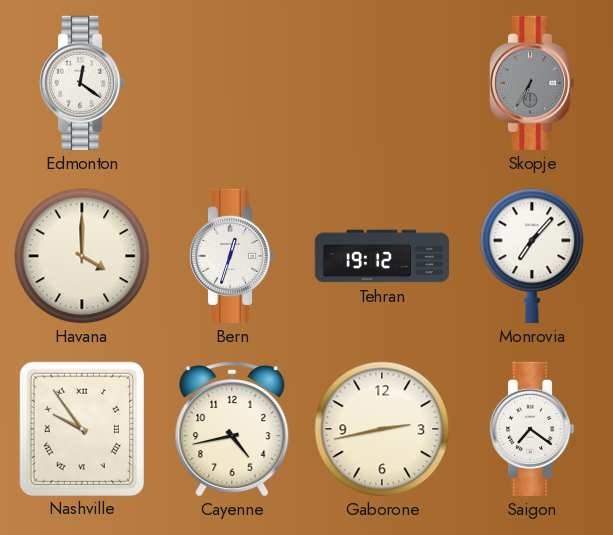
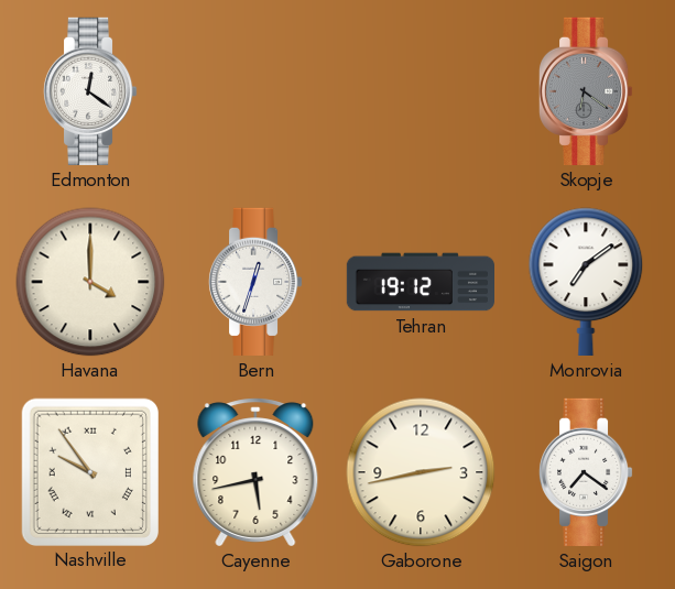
Skopje: 6:35 -> 6:21 (586, 91)
Monrovia: 7:07 -> 7:09 (586, 282)
Cayenne: 4:43 -> 5:43 (255, 472)
